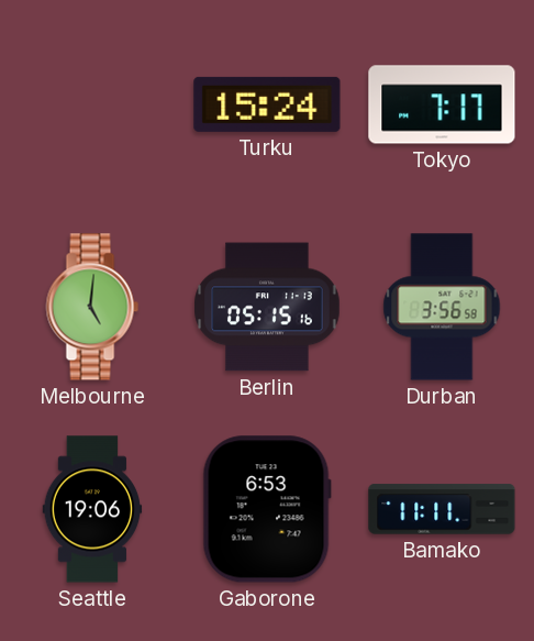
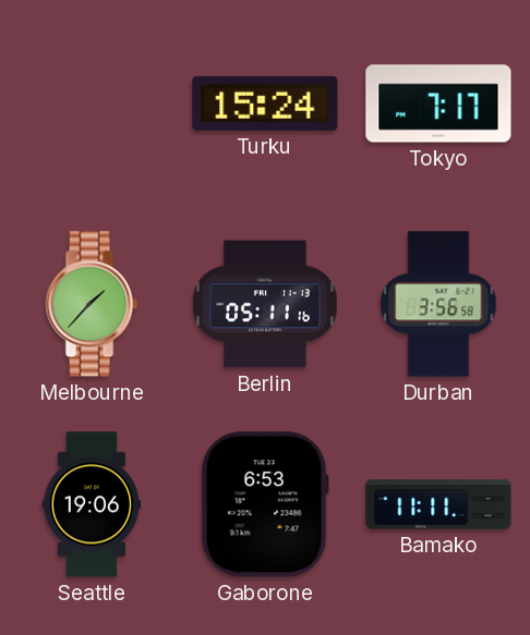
Melbourne: 5:01 -> 1:37 (92, 304)
Berlin: 05:15 -> 05:11 (265, 304)
